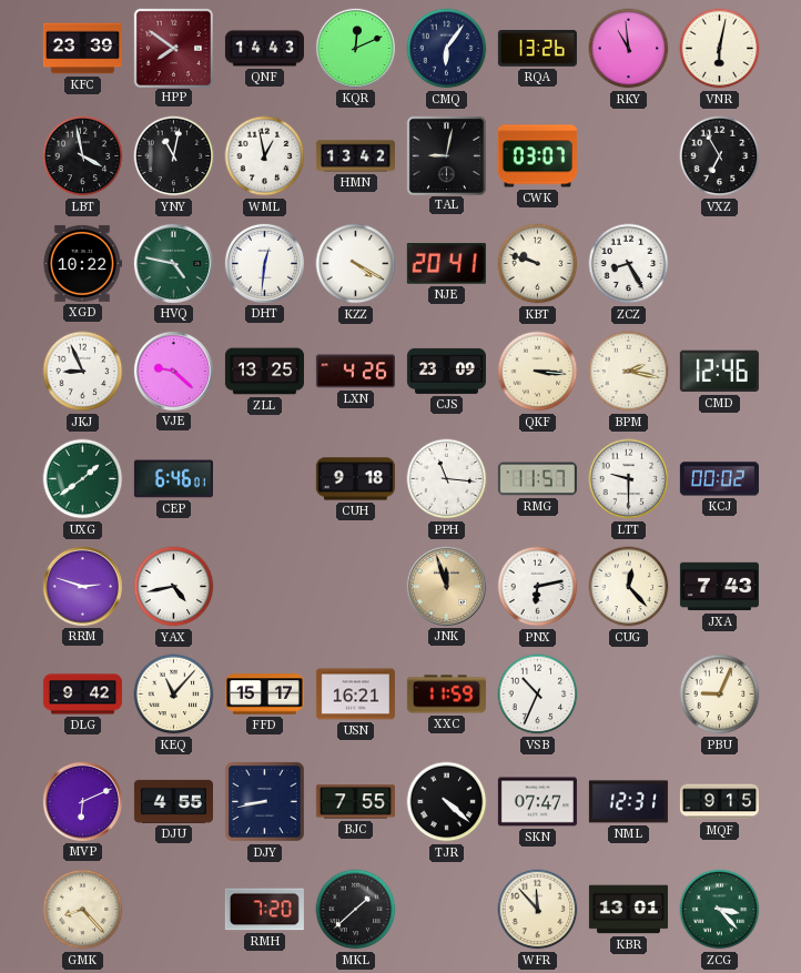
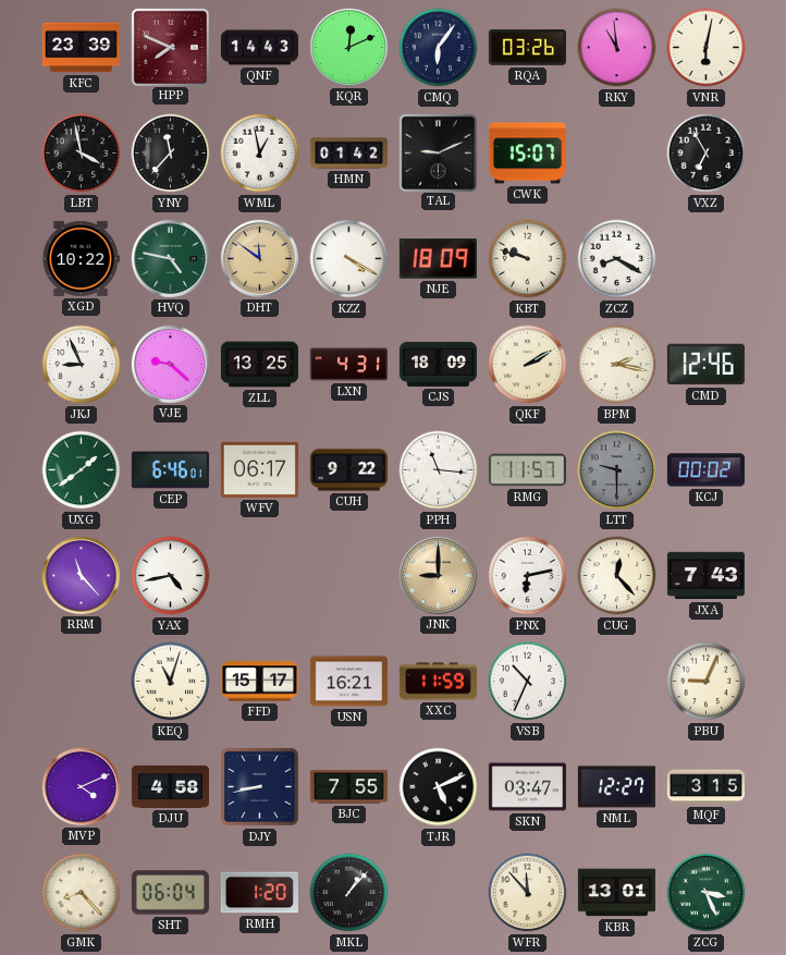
HPP: 7:51 -> 7:49 (170, 47)
RQA: 13:26 -> 03:26 (527, 48)
YNY: 11:02 -> 11:37 (171, 154)
HMN: 13:42 -> 01:42 (348, 154)
TAL: 9:02 -> 9:11 (438, 152)
CWK: 03:07 -> 15:07 (527, 154)
DHT: 12:31 -> 11:51 (259, 258)
DHT dial: white -> champagne (259, 258)
NJE: 20:41 -> 18:09 (438, 259)
ZCZ: 8:25 -> 8:20 (617, 259)
LXN: 4:26 -> 4:31 (348, 365)
CJS: 23:09 -> 18:09 (438, 364)
QKF: 3:16 -> 2:10 (528, 365)
WFV: none -> 06:17 (259, 469)
CUH: 9:18 -> 9:22 (348, 470)
LTT dial: white -> grey (617, 470)
RRM: 2:48 -> 11:23 (81, 575)
JNK: 11:57 -> 9:00 (438, 575)
DLG: 9:42 -> none (82, 695)
KEQ: 11:07 -> 11:03 (171, 682)
MVP: 6:11 -> 4:11 (81, 786)
DJU: 4:55 -> 4:58 (170, 786)
TJR: 4:22 -> 5:11 (439, 787)
SKN: 07:47 -> 03:47 (527, 787)
NML: 12:31 -> 12:27 (616, 787)
MQF: 9:15 -> 3:15 (705, 787)
SHT: none -> 06:04 (170, 893)
RMH: 7:20 -> 1:20 (259, 893)
MKL: 1:38 -> 1:07 (349, 893)
ZCG: 3:23 -> 3:26 (707, 893)
